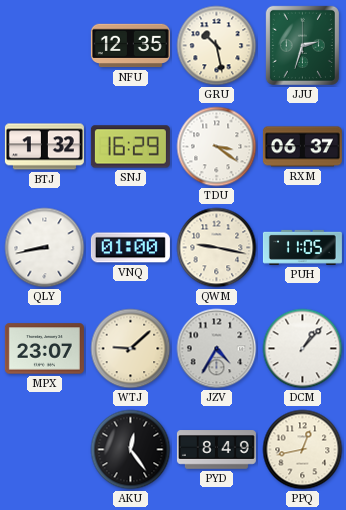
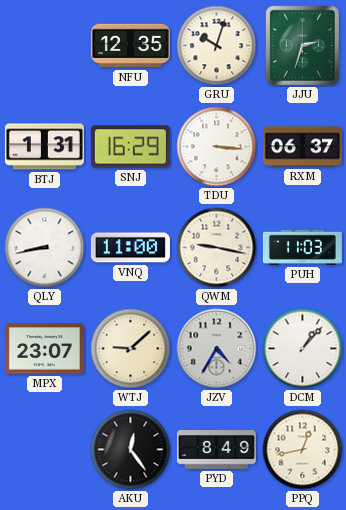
GRU: 10:28 -> 10:03 (217, 46)
BTJ: 1:32 -> 1:31 (44, 147)
TDU: 3:21 -> 3:16 (217, 147)
VNQ: 01:00 -> 11:00 (130, 248)
PUH: 11:05 -> 11:03 (302, 247)
